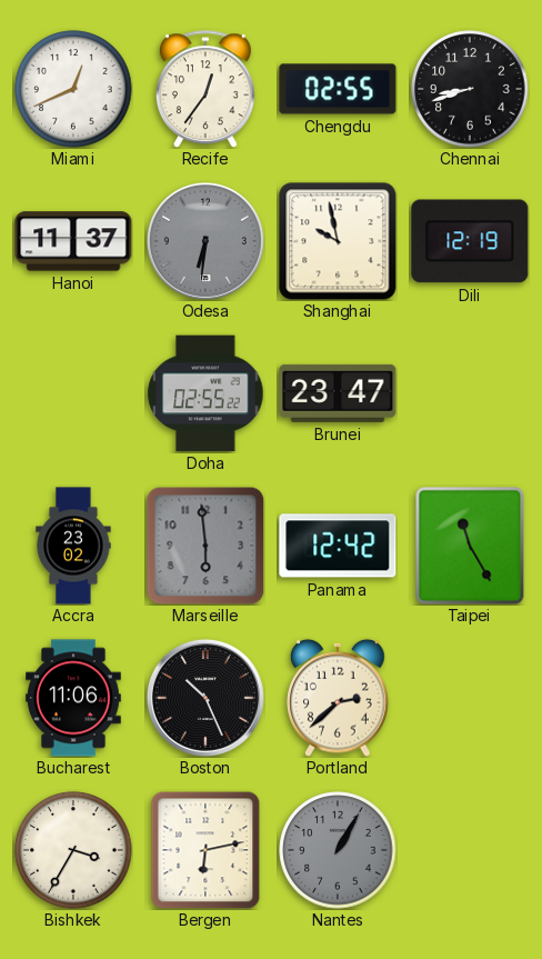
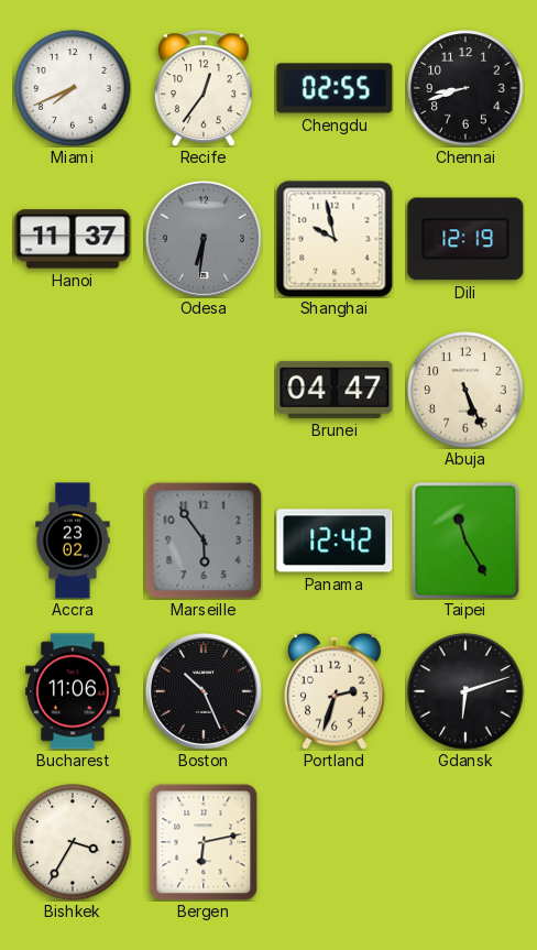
Miami: 12:41 -> 7:41 (73, 88)
Doha: 02:55 -> none (205, 393)
Brunei: 23:47 -> 04:47 (335, 390)
Abuja: none -> 5:26 (465, 390)
Marseille: 5:59 -> 5:54 (204, 540)
Portland: 2:38 -> 2:33 (335, 691)
Gdansk: none -> 6:12 (465, 691)
Nantes: 1:05 -> none (338, 850)
